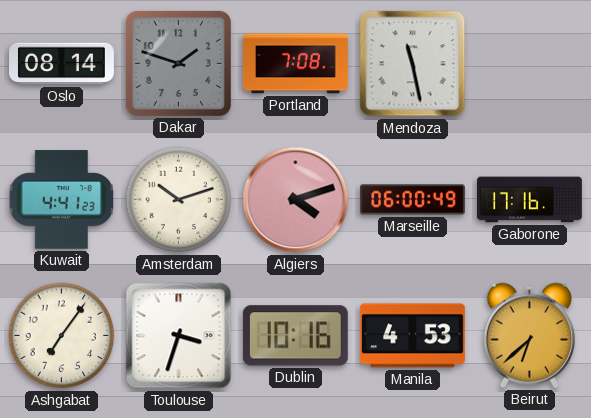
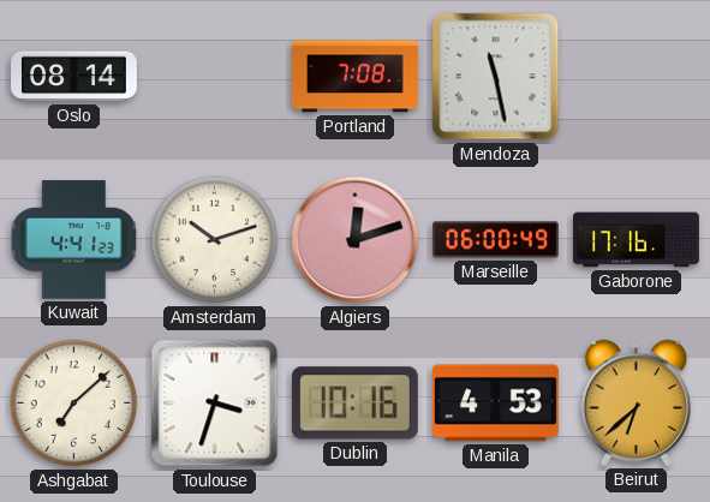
Dakar: 1:48 -> none (178, 63)
Algiers: 4:12 -> 12:12 (356, 240)
Ashgabat: 7:06 -> 7:08 (74, 404)
